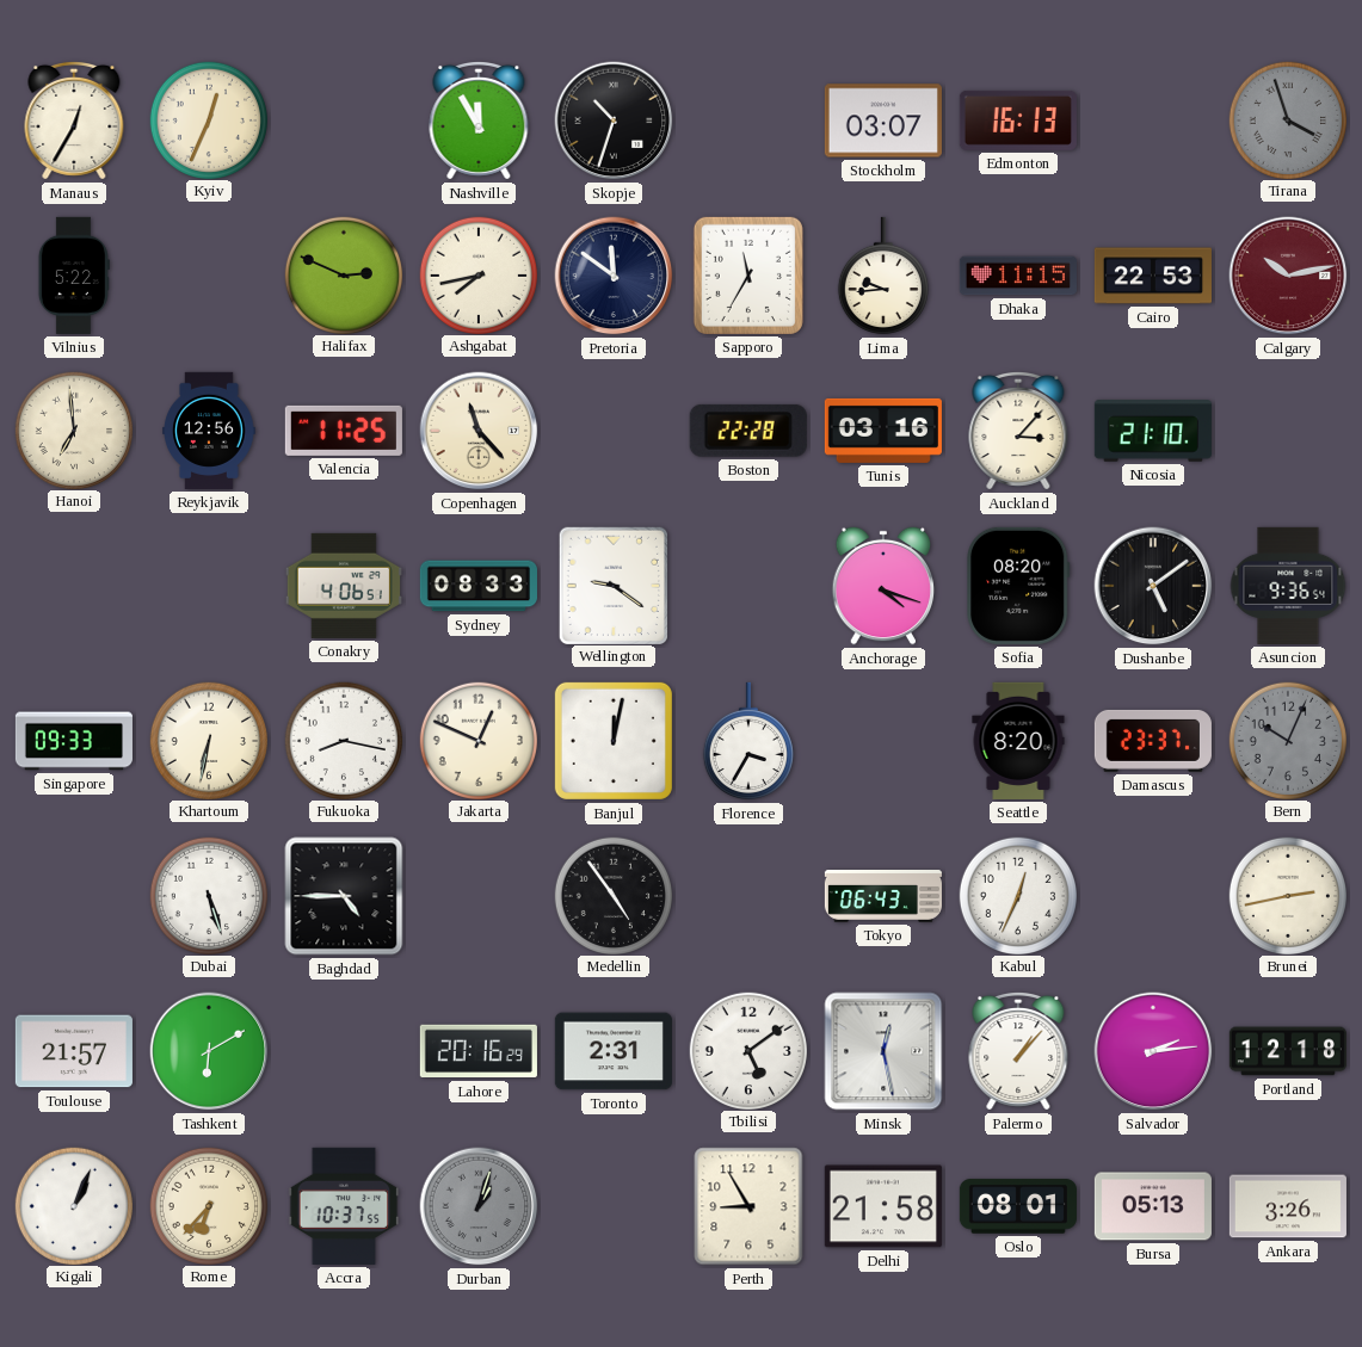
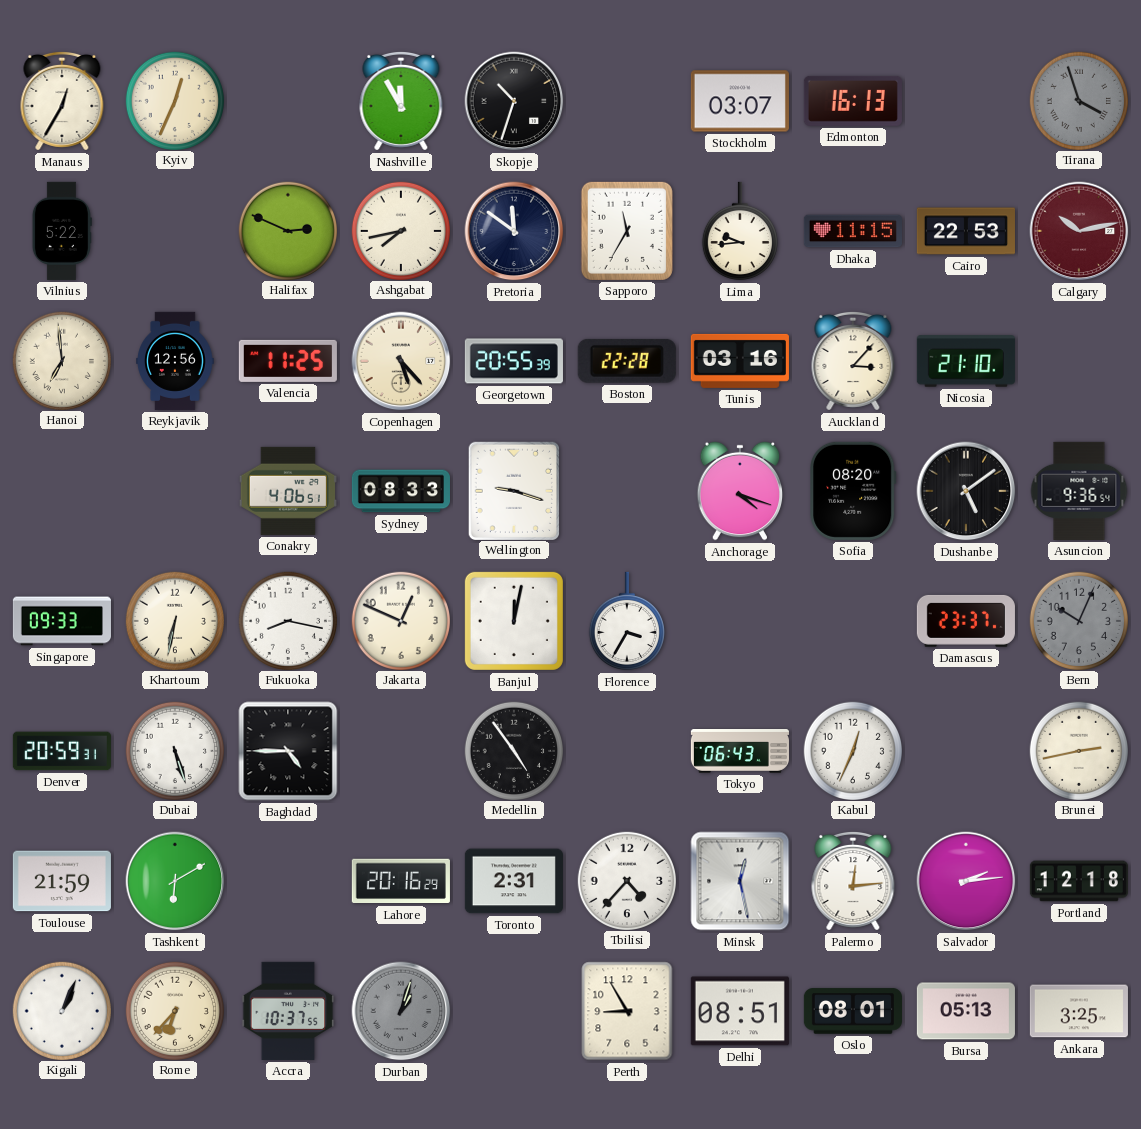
Copenhagen: 11:23 -> 5:23 (401, 361)
Georgetown: none -> 20:55 (514, 361)
Wellington: 9:21 -> 9:18 (513, 490)
Seattle: 8:20 -> none (1018, 741)
Denver: none -> 20:59 (62, 751)
Toulouse: 21:57 -> 21:59 (62, 881)
Tbilisi: 5:09 -> 4:37 (626, 880)
Palermo: 1:07 -> 12:14 (853, 881)
Delhi: 21:58 -> 08:51 (740, 1011)
Ankara: 3:26 -> 3:25 (1079, 1011)
